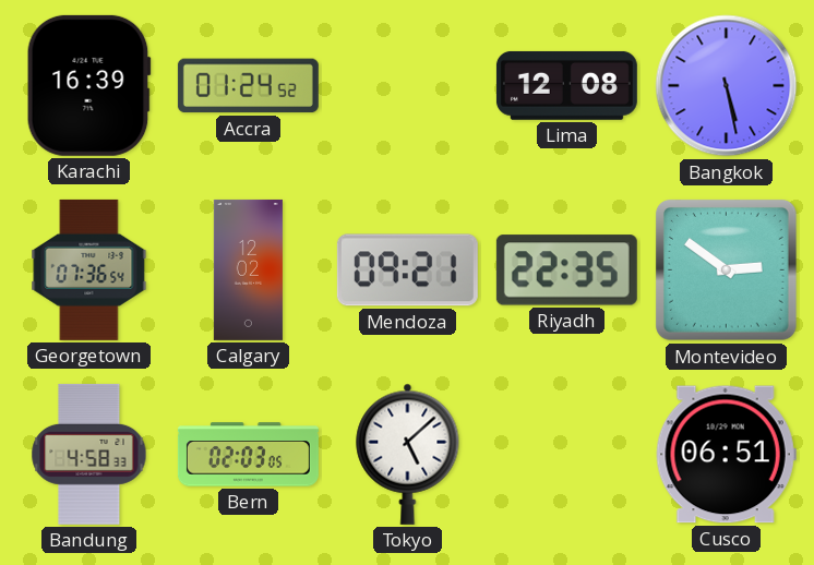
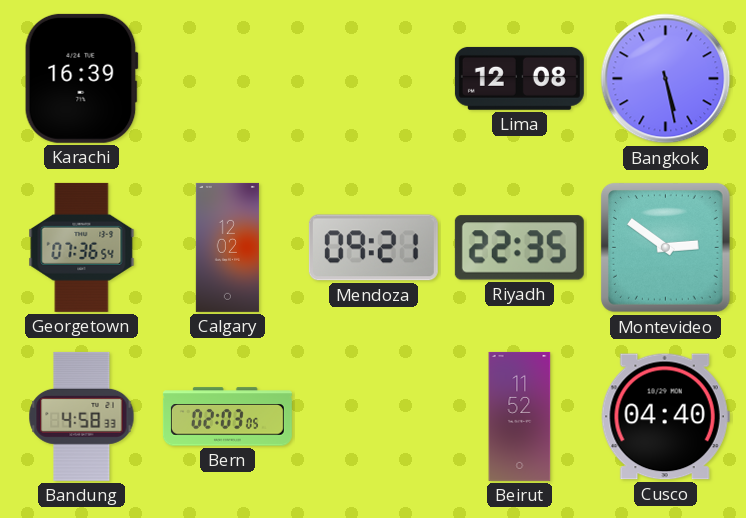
Accra: 01:24 -> none (248, 86)
Tokyo: 5:08 -> none (408, 454)
Beirut: none -> 11:52 (520, 416)
Cusco: 06:51 -> 04:40 (665, 417)
